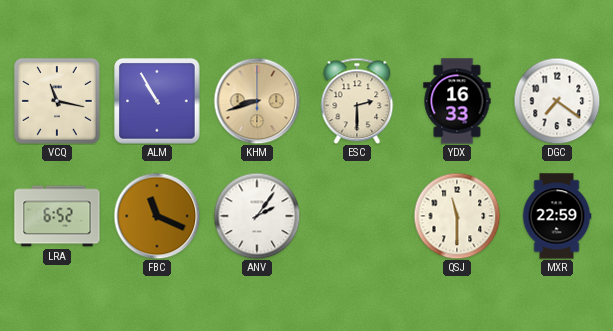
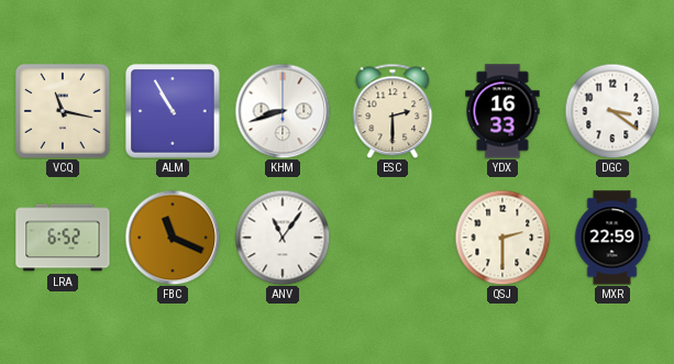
KHM dial: champagne -> white (283, 111)
DGC: 7:21 -> 3:21 (612, 111)
ANV: 2:06 -> 11:06 (283, 238)
QSJ: 11:30 -> 2:30 (502, 238)
